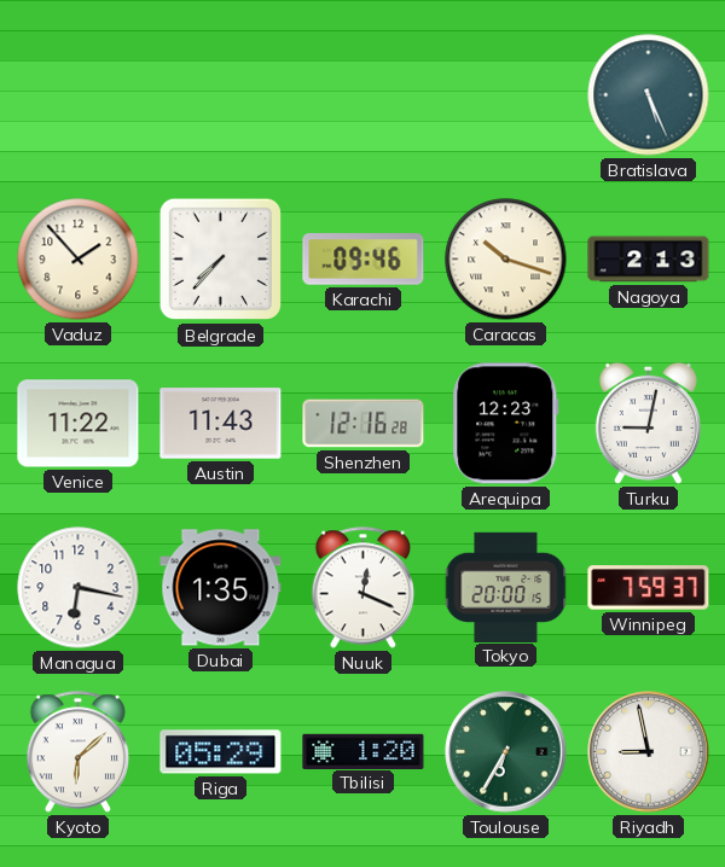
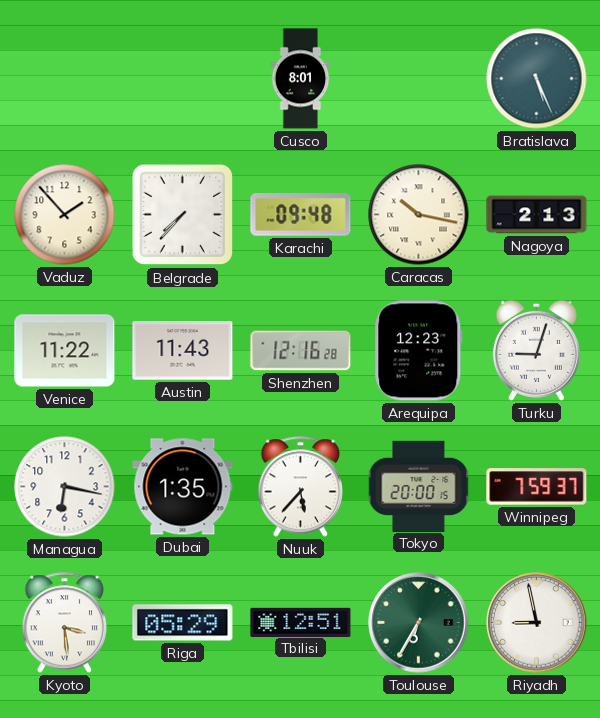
Cusco: none -> 8:01 (301, 79)
Karachi: 09:46 -> 09:48 (301, 215)
Caracas: 10:18 -> 10:17 (419, 215)
Turku: 9:02 -> 9:03 (536, 350)
Nuuk: 12:19 -> 5:37 (301, 487)
Kyoto: 6:08 -> 3:29 (65, 623)
Tbilisi: 1:20 -> 12:51 (301, 622)
